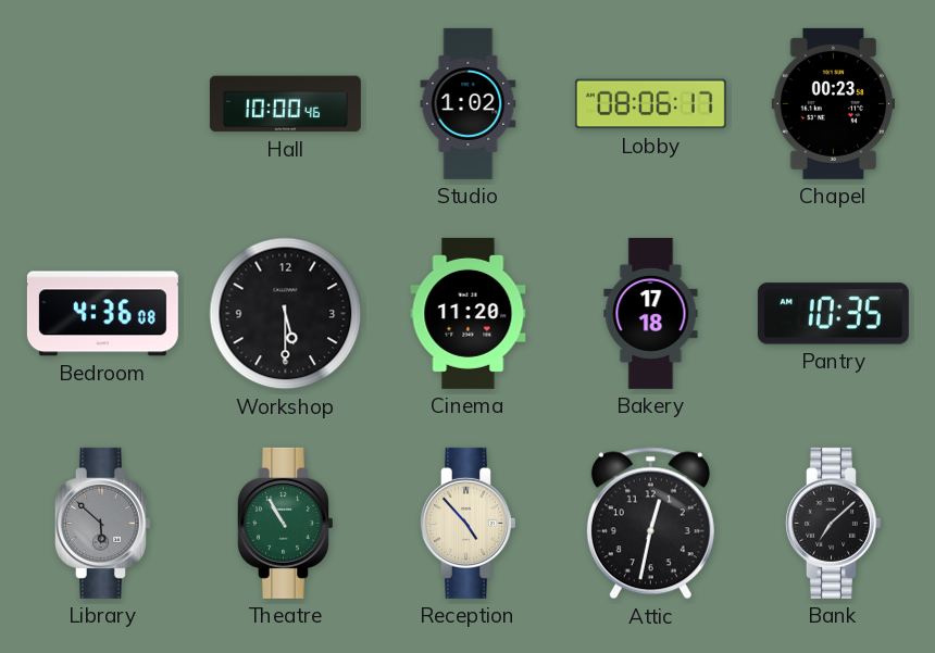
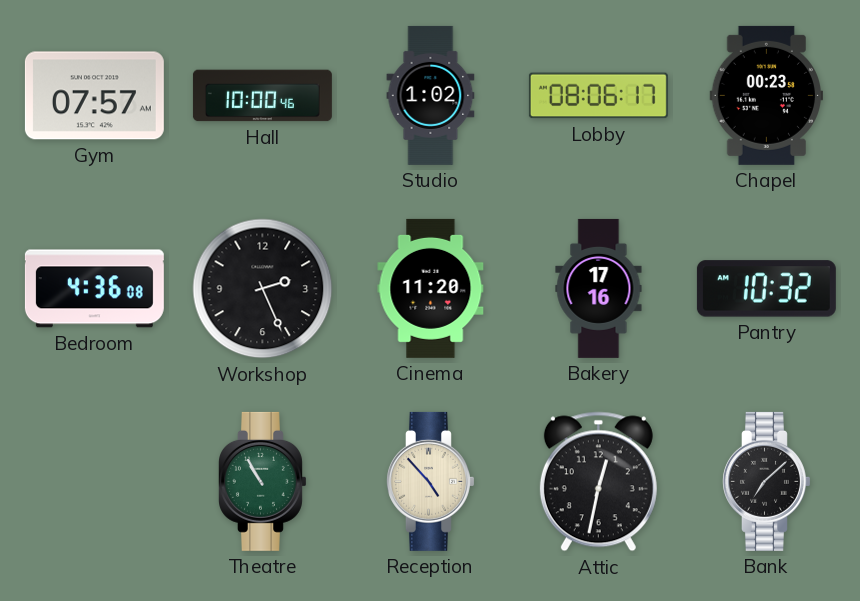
Gym: none -> 07:57 (94, 96)
Workshop: 5:30 -> 2:26 (263, 289)
Bakery: 17:18 -> 17:16 (599, 288)
Pantry: 10:35 -> 10:32 (766, 289)
Library: 5:52 -> none (103, 523)
